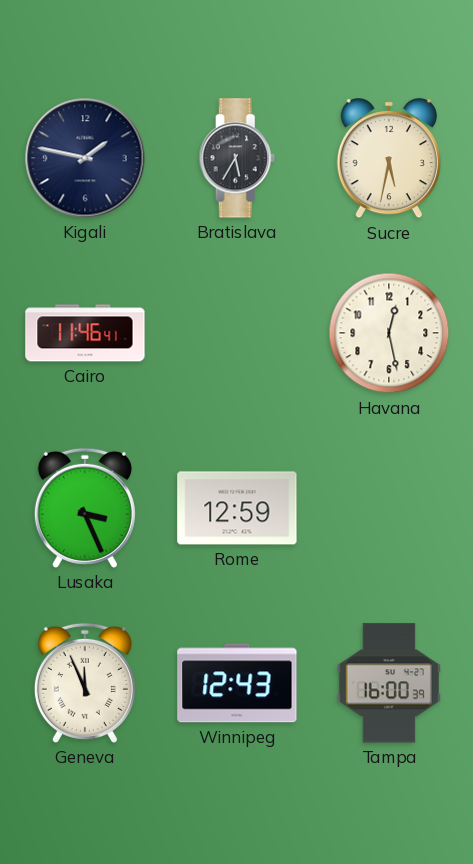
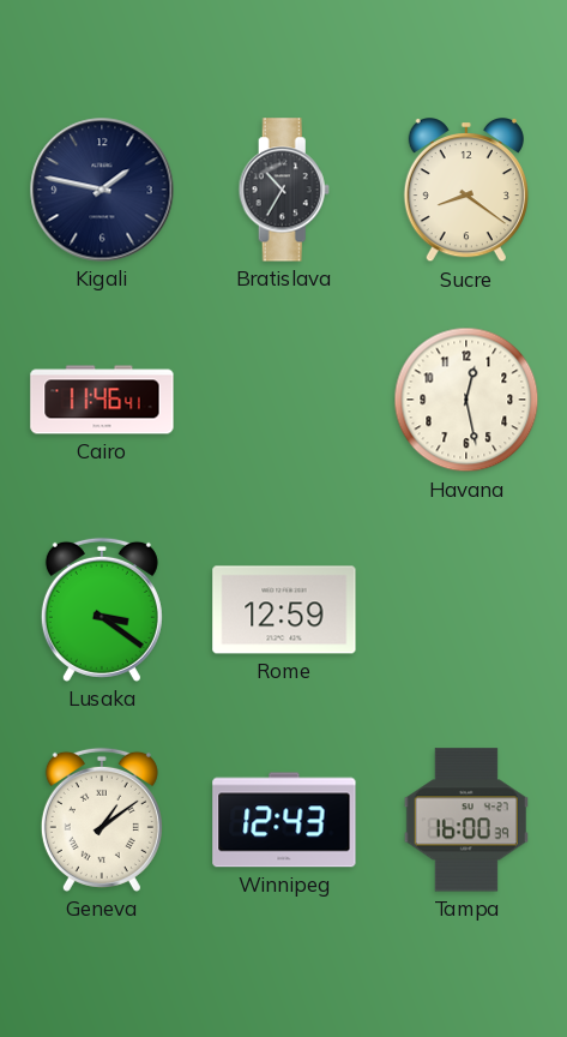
Bratislava: 5:35 -> 10:35 (284, 190)
Sucre: 5:32 -> 8:21 (466, 191)
Lusaka: 3:26 -> 3:21 (102, 610)
Geneva: 11:56 -> 1:09 (102, 820)
